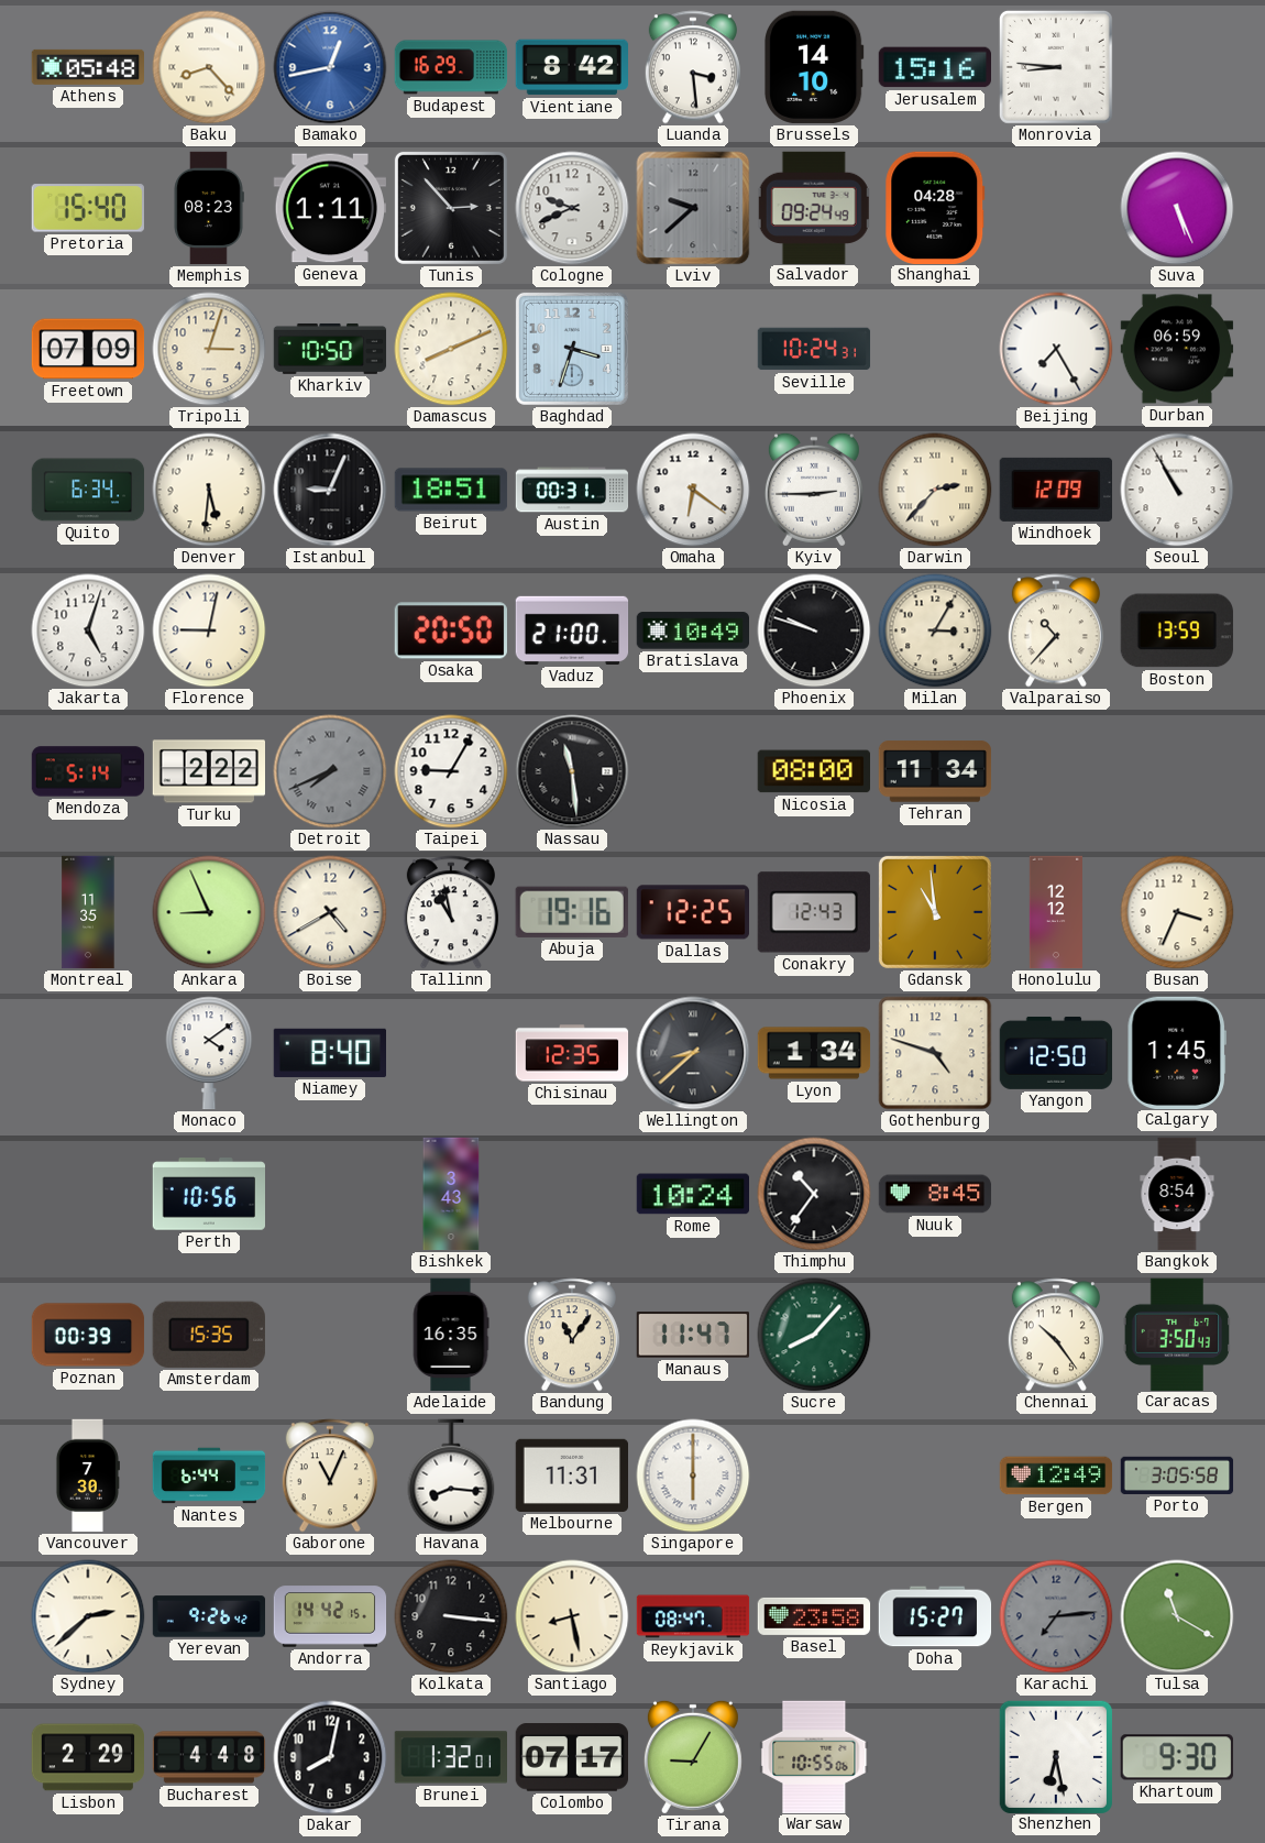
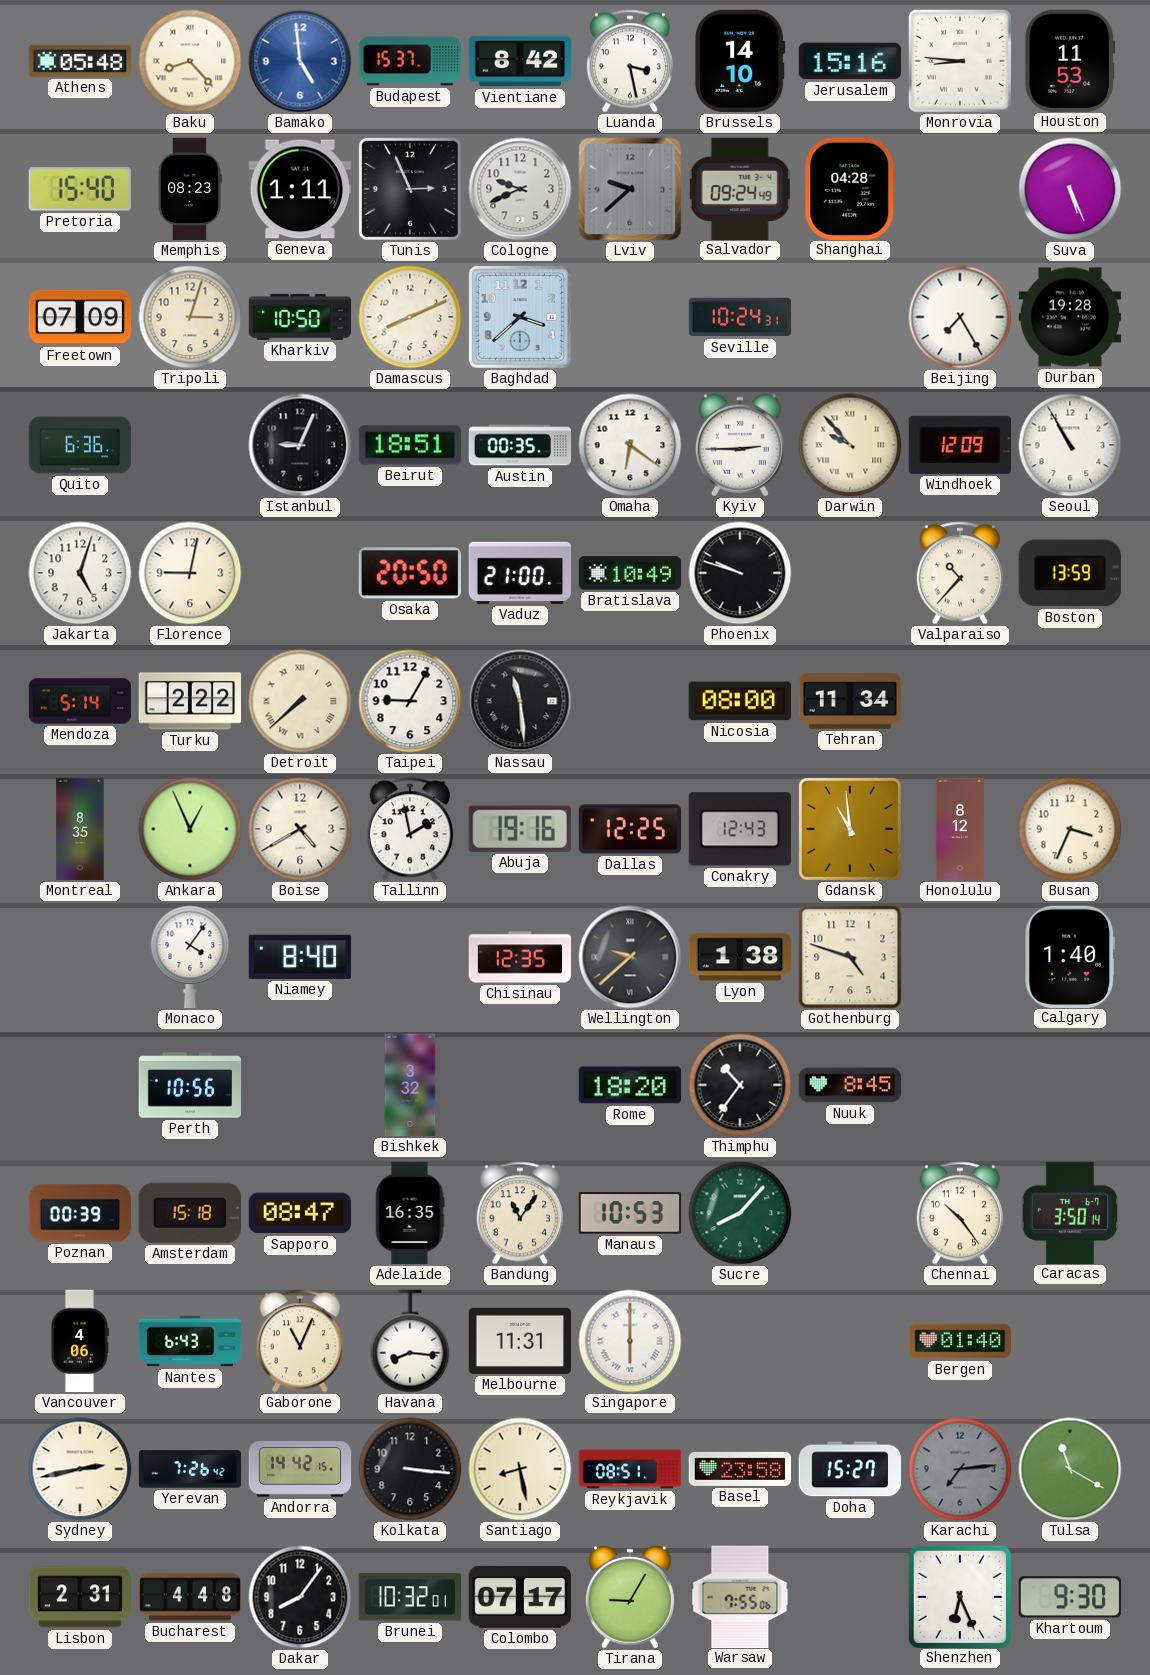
Bamako: 12:43 -> 4:59 (300, 61)
Budapest: 16:29 -> 15:37 (410, 61)
Luanda: 3:29 -> 3:28 (630, 61)
Houston: none -> 11:53 (1070, 60)
Tunis: 2:53 -> 2:56 (410, 189)
Baghdad: 3:33 -> 3:38 (520, 317)
Durban: 06:59 -> 19:28 (1070, 317)
Quito: 6:34 -> 6:36 (80, 445)
Denver: 5:31 -> none (209, 490)
Austin: 00:31 -> 00:35 (520, 445)
Darwin: 2:37 -> 9:53 (850, 445)
Milan: 3:05 -> none (935, 630)
Detroit: 7:41 -> 7:38 (300, 701)
Detroit dial: grey -> cream (300, 701)
Montreal: 11:35 -> 8:35 (80, 829)
Ankara: 8:56 -> 12:56 (190, 829)
Tallinn: 10:58 -> 1:58 (410, 829)
Honolulu: 12:12 -> 8:12 (959, 829)
Monaco: 4:09 -> 4:06 (190, 957)
Wellington: 8:38 -> 9:38 (630, 957)
Lyon: 1:34 -> 1:38 (740, 957)
Yangon: 12:50 -> none (1056, 1053)
Calgary: 1:45 -> 1:40 (1070, 956)
Bishkek: 3:43 -> 3:32 (410, 1085)
Rome: 10:24 -> 18:20 (629, 1085)
Bangkok: 8:54 -> none (1177, 1194)
Amsterdam: 15:35 -> 15:18 (190, 1213)
Sapporo: none -> 08:47 (299, 1213)
Manaus: 11:47 -> 10:53 (629, 1213)
Caracas: 3:50:43 -> 3:50:14 (1070, 1212)
Vancouver: 7:30 -> 4:06 (79, 1341)
Nantes: 6:44 -> 6:43 (190, 1341)
Bergen: 12:49 -> 01:40 (960, 1341)
Porto: 3:05 -> none (1177, 1476)
Sydney: 2:38 -> 2:43 (80, 1469)
Yerevan: 9:26 -> 7:26 (190, 1469)
Reykjavik: 08:47 -> 08:51 (630, 1469)
Lisbon: 2:29 -> 2:31 (80, 1597)
Dakar: 8:02 -> 8:06 (300, 1597)
Brunei: 1:32 -> 10:32 (409, 1597)
Warsaw: 10:55 -> 7:55 (740, 1596)
Shenzhen: 6:28 -> 6:26 (959, 1596)
